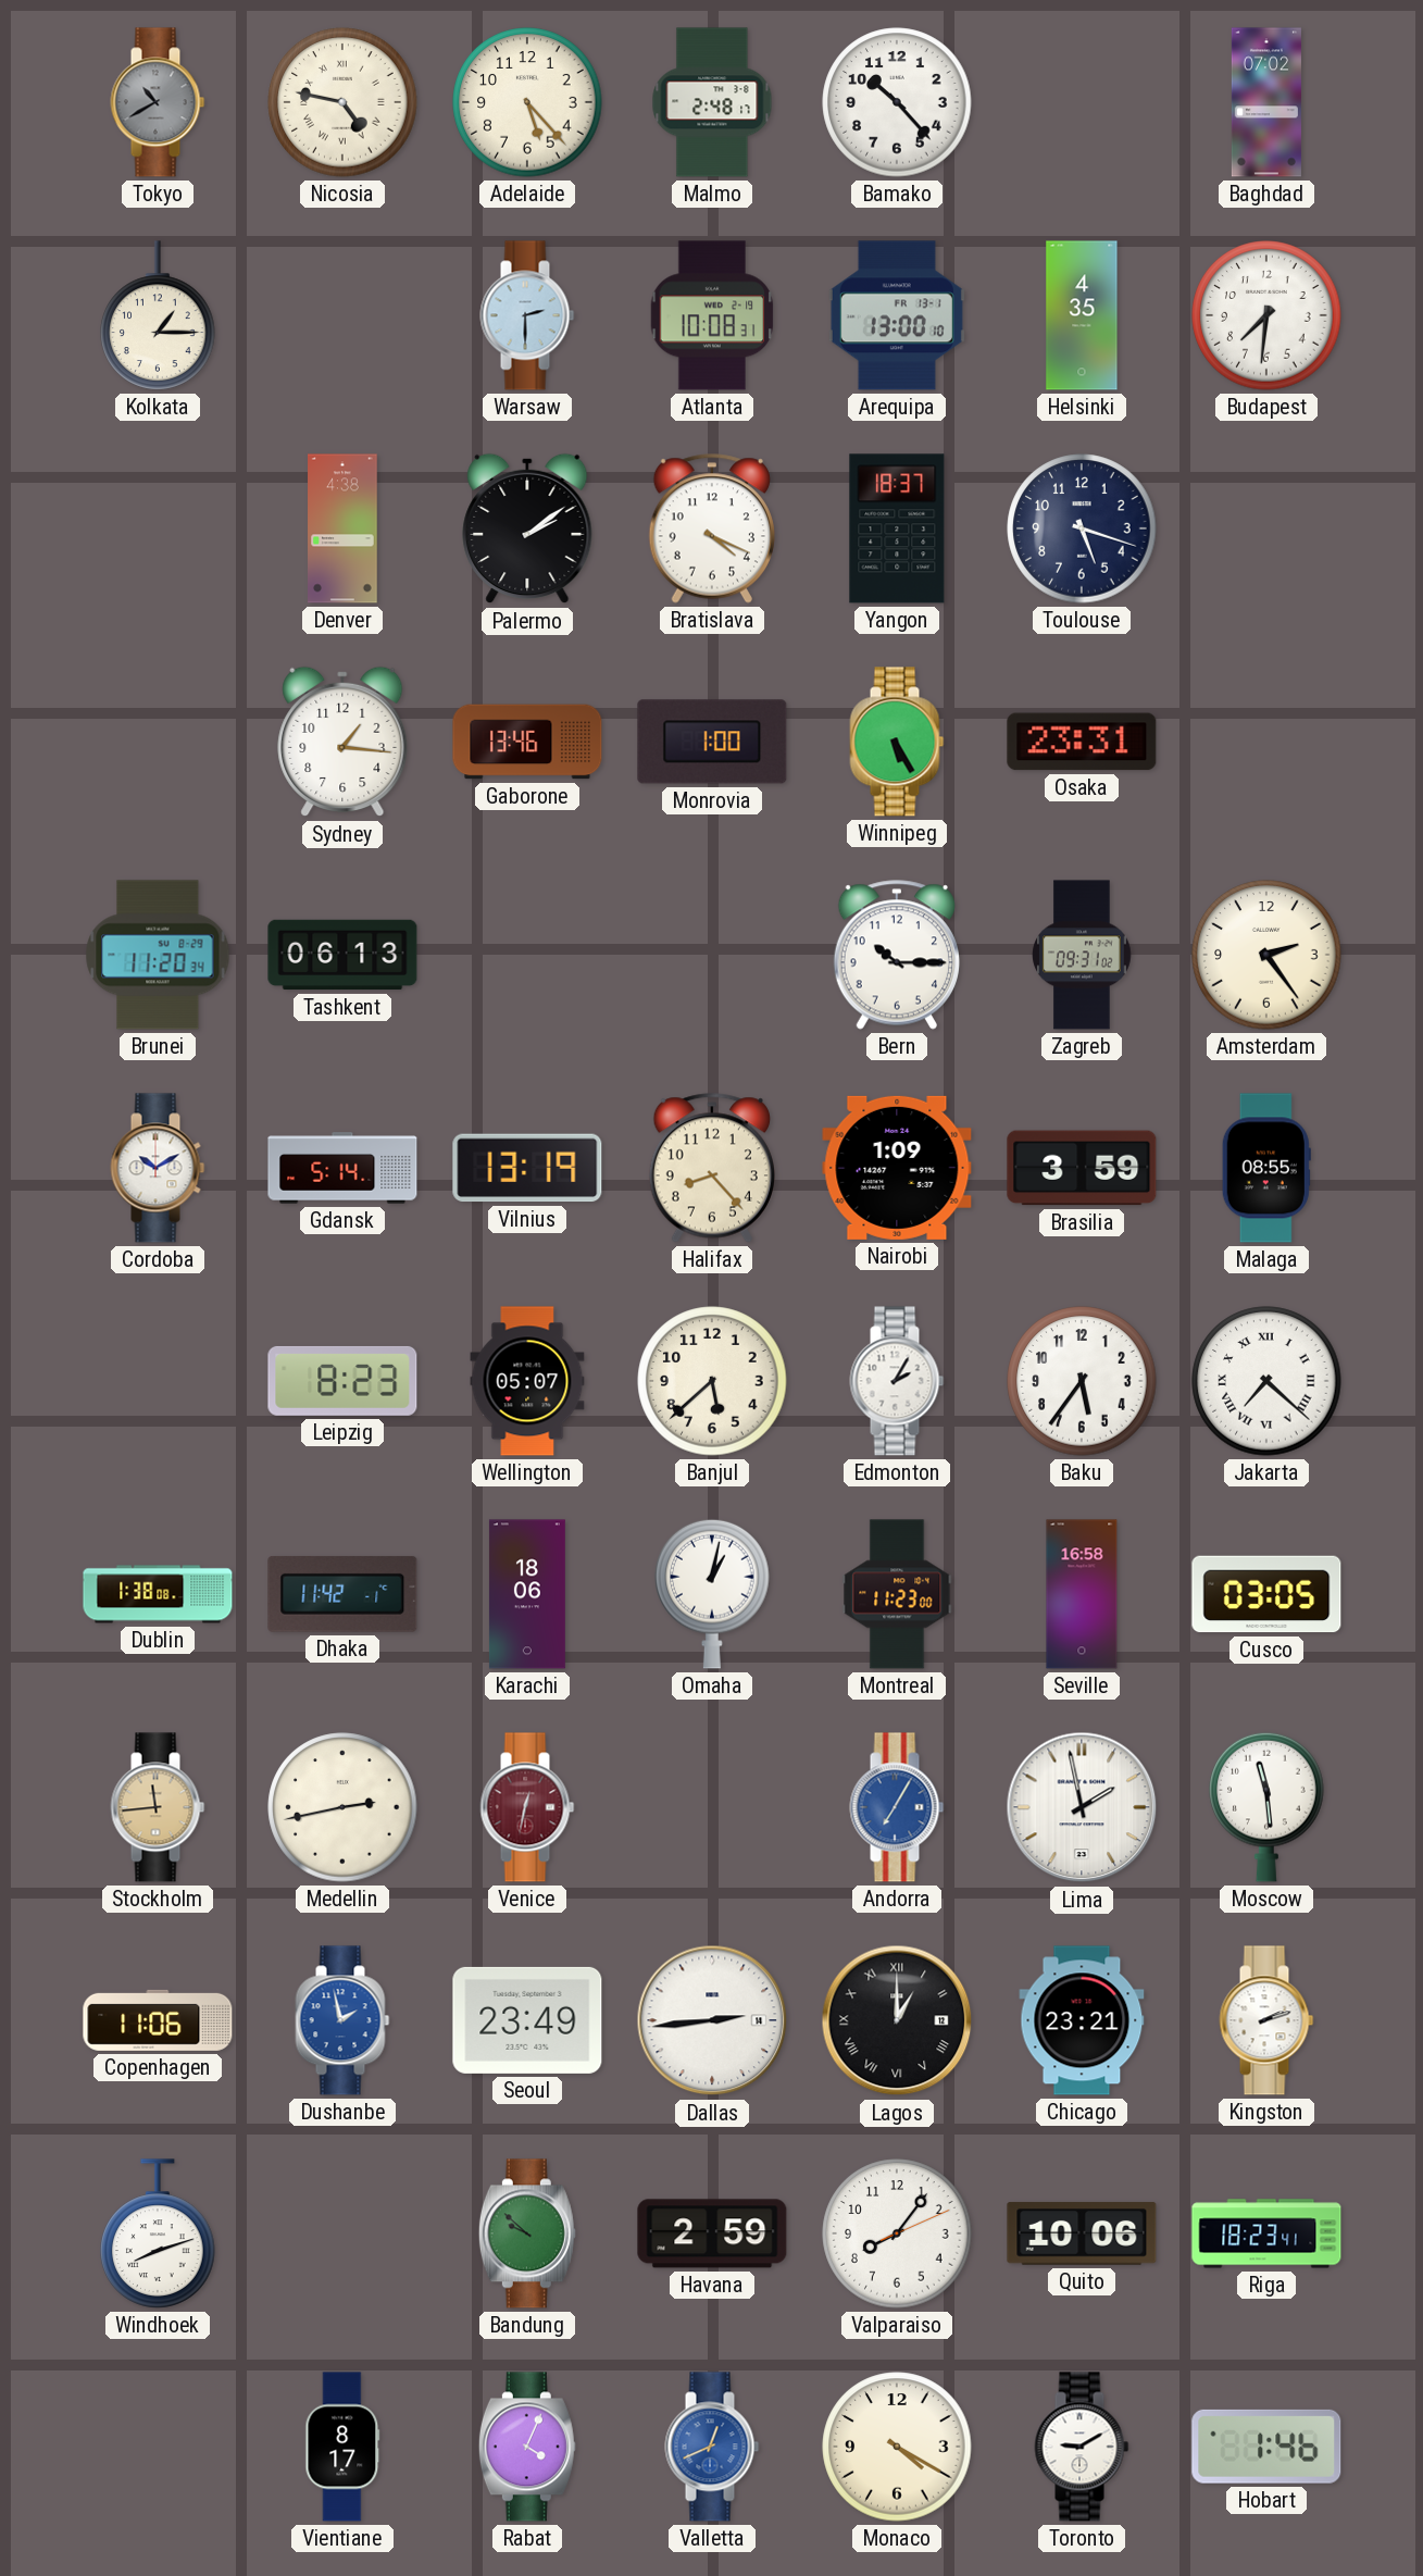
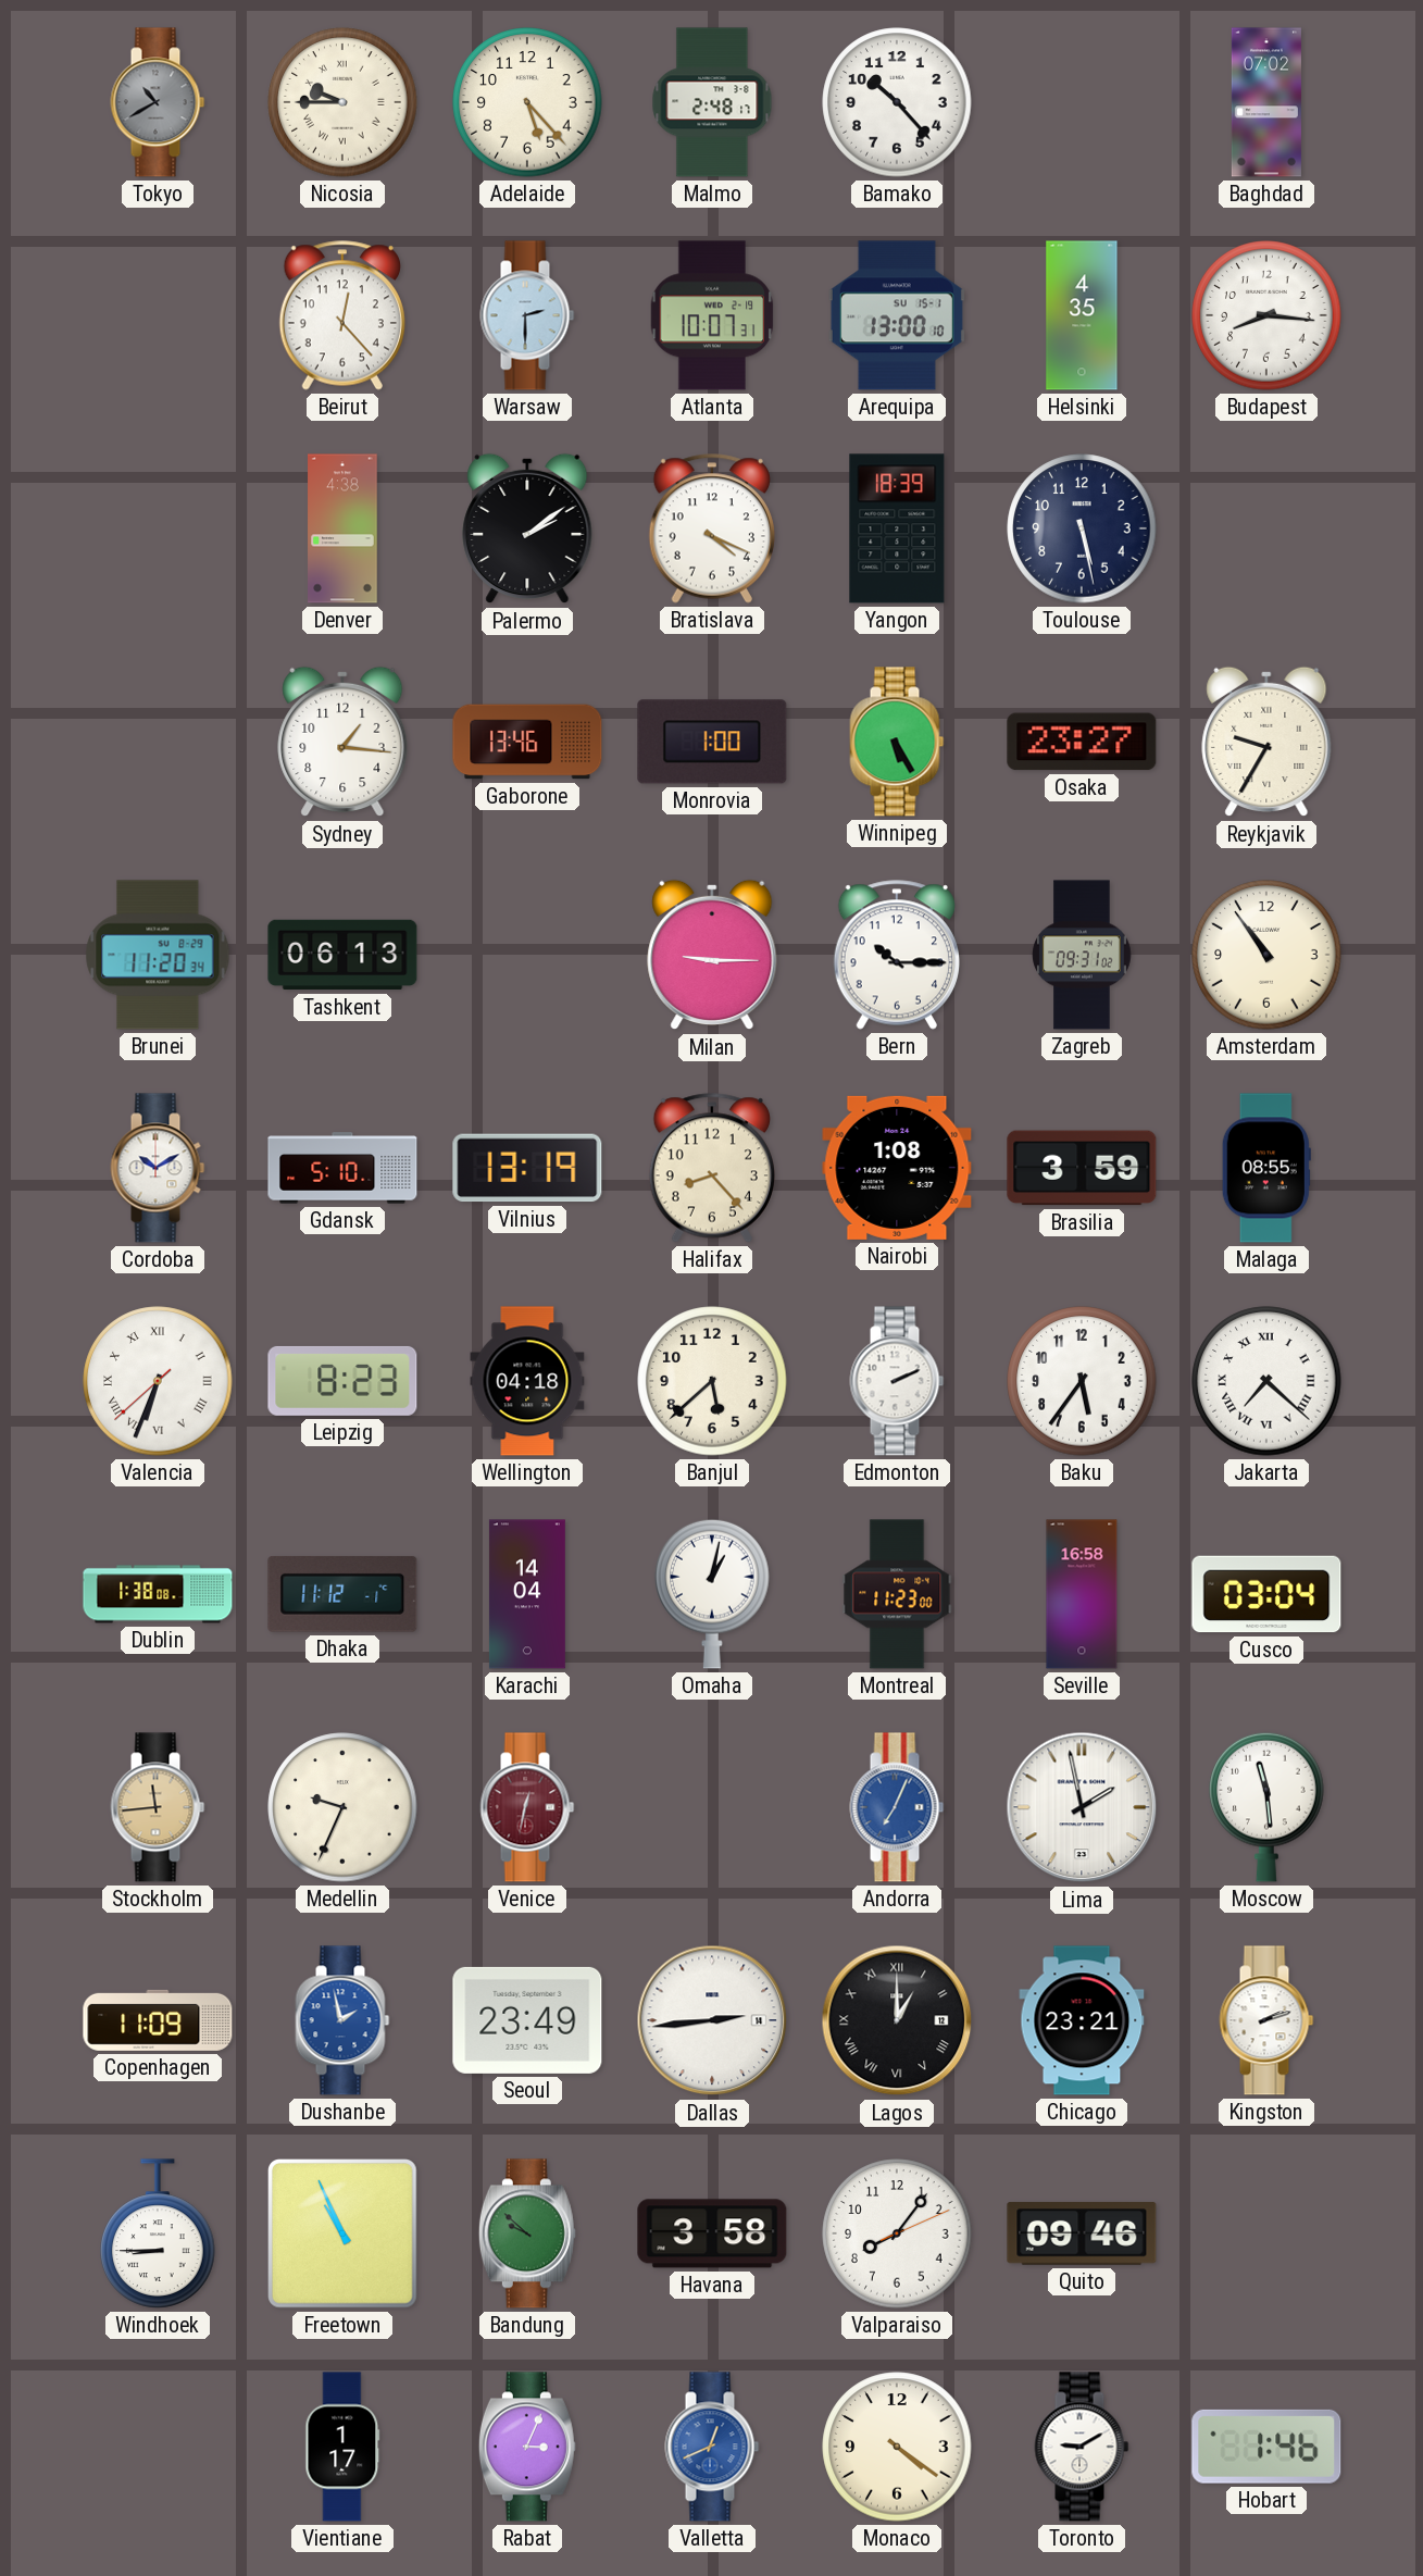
Nicosia: 4:47 -> 9:45 (342, 102)
Kolkata: 1:15 -> none (158, 315)
Beirut: none -> 12:23 (341, 315)
Atlanta: 10:08 -> 10:07 (712, 315)
Arequipa date: FR 13-1 -> SU 15-1 (897, 315)
Budapest: 7:31 -> 8:16 (1266, 315)
Yangon: 18:37 -> 18:39 (897, 528)
Toulouse: 5:18 -> 5:28 (1082, 528)
Osaka: 23:31 -> 23:27 (1082, 742)
Reykjavik: none -> 9:35 (1266, 742)
Milan: none -> 9:15 (712, 955)
Amsterdam: 2:24 -> 10:54 (1266, 955)
Gdansk: 5:14 -> 5:10 (342, 1168)
Nairobi: 1:09 -> 1:08 (897, 1168)
Valencia: none -> 6:33 (158, 1381)
Wellington: 05:07 -> 04:18 (527, 1381)
Edmonton: 2:05 -> 2:11 (897, 1381)
Dhaka: 11:42 -> 11:12 (342, 1594)
Karachi: 18:06 -> 14:04 (527, 1594)
Cusco: 03:05 -> 03:04 (1266, 1594)
Medellin: 2:43 -> 9:34 (342, 1807)
Andorra: 7:05 -> 7:04 (897, 1807)
Copenhagen: 11:06 -> 11:09 (158, 2020)
Windhoek: 8:12 -> 8:45 (158, 2233)
Freetown: none -> 10:56 (344, 2235)
Havana: 2:59 -> 3:58 (712, 2233)
Quito: 10:06 -> 09:46 (1082, 2233)
Riga: 18:23 -> none (1266, 2233)
Vientiane: 8:17 -> 1:17 (342, 2447)
Rabat: 4:04 -> 3:04 (527, 2447)
Monaco: 4:20 -> 4:21 (897, 2447)
